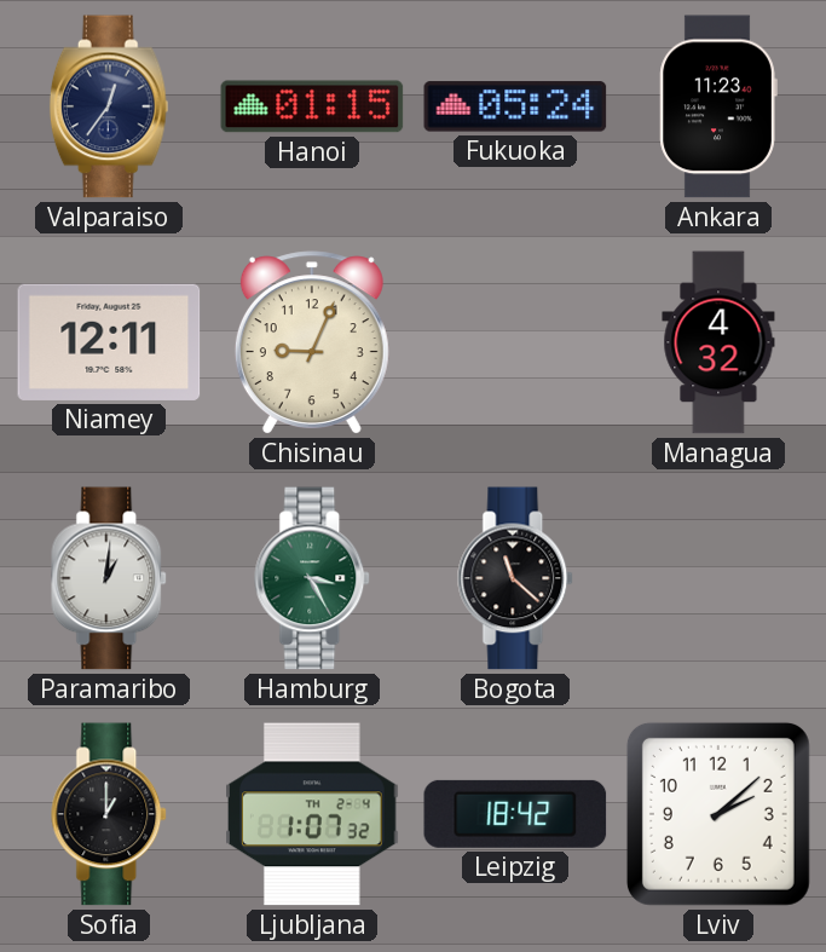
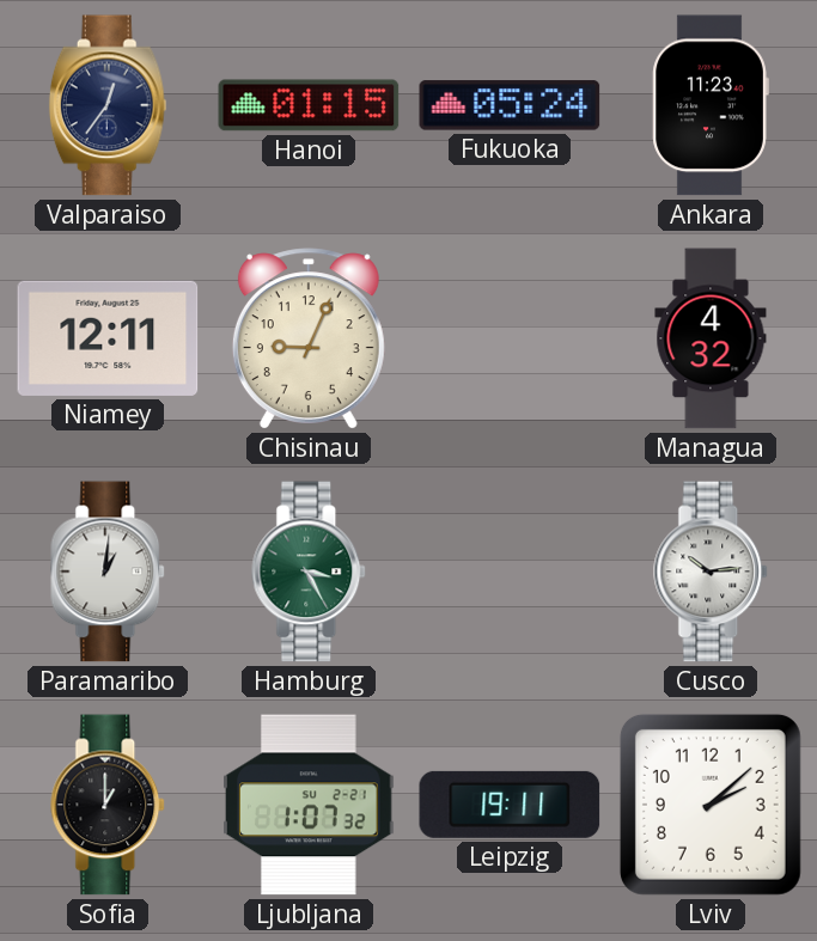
Bogota: 11:22 -> none (516, 578)
Cusco: none -> 10:14 (712, 572)
Ljubljana date: TH 2-4 -> SU 2-21 (309, 805)
Leipzig: 18:42 -> 19:11 (510, 805)
